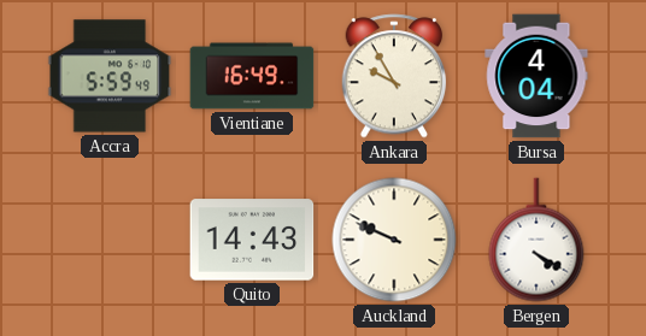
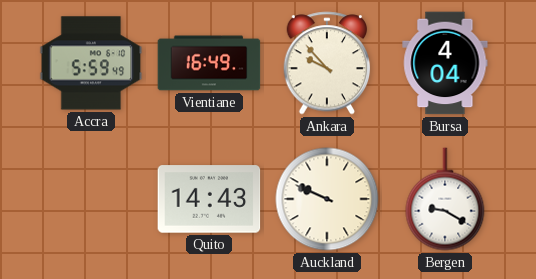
Ankara: 9:55 -> 9:53 (327, 63)
Bergen: 4:20 -> 9:20 (445, 199)
